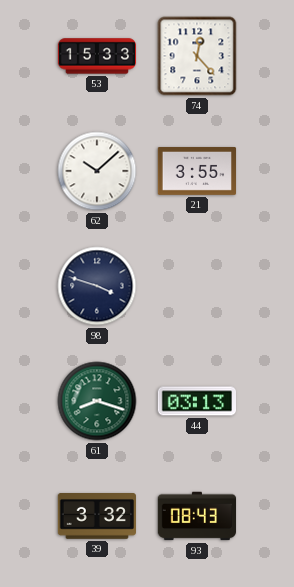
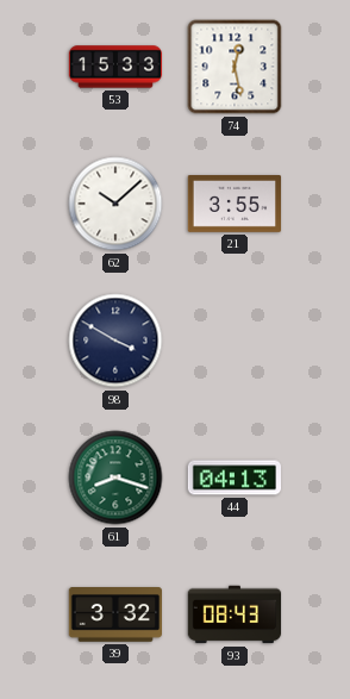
74: 12:23 -> 12:28 (235, 67)
98: 3:48 -> 3:50 (115, 341)
44: 03:13 -> 04:13 (233, 478)
